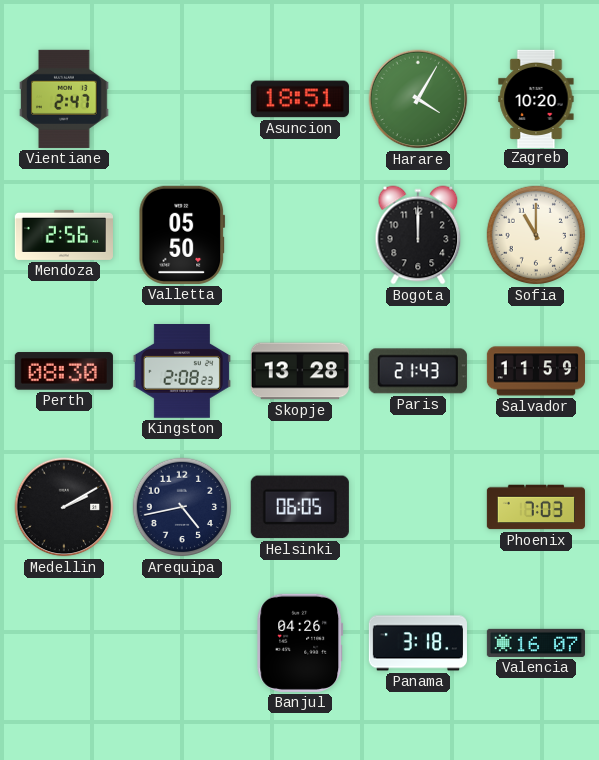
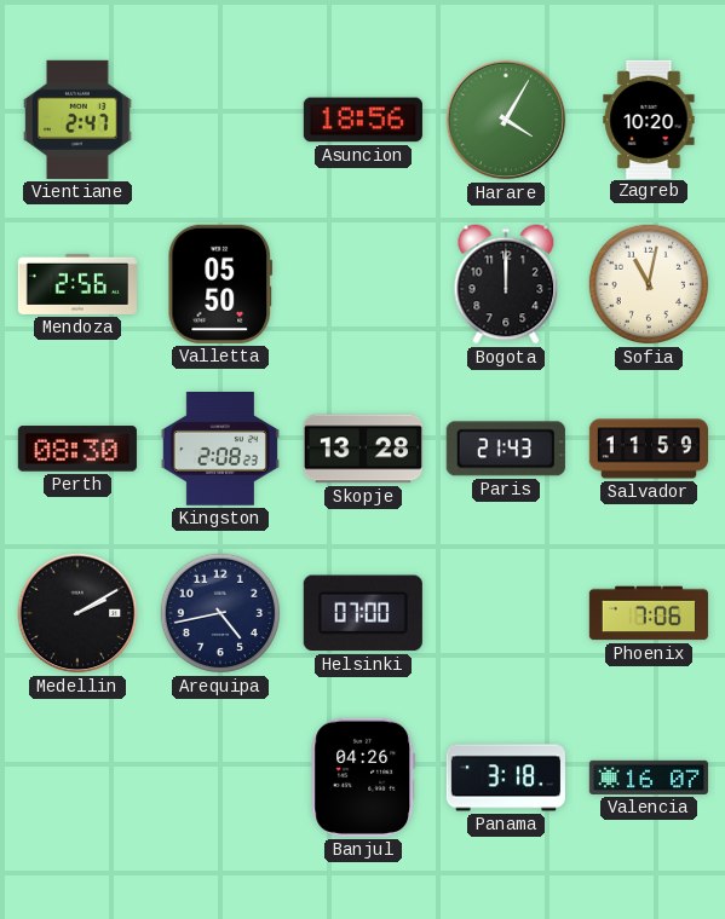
Asuncion: 18:51 -> 18:56 (363, 120)
Sofia: 11:00 -> 11:02 (649, 284)
Helsinki: 06:05 -> 07:00 (363, 613)
Phoenix: 7:03 -> 7:06 (648, 613)
